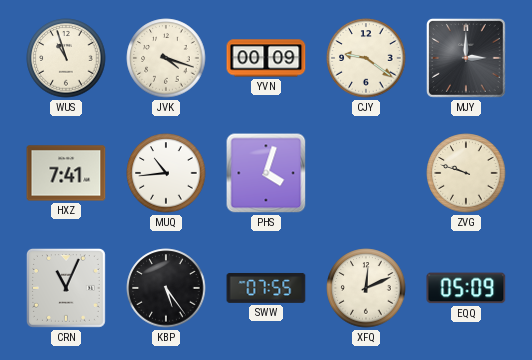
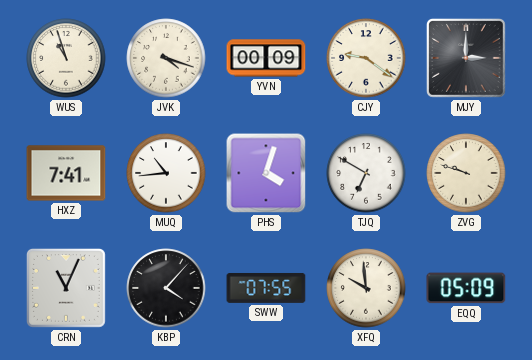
TJQ: none -> 6:50 (366, 173)
KBP: 5:24 -> 4:07 (166, 288)
XFQ: 12:11 -> 9:59 (366, 288)
